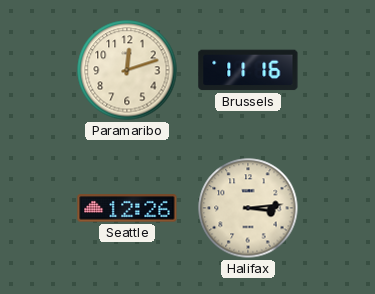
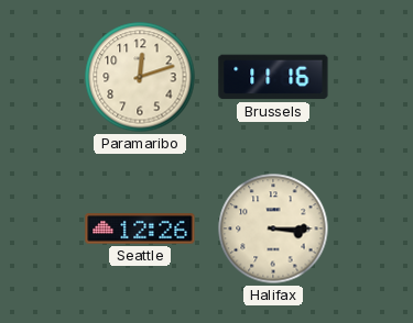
Halifax: 3:14 -> 3:15 (273, 229)
